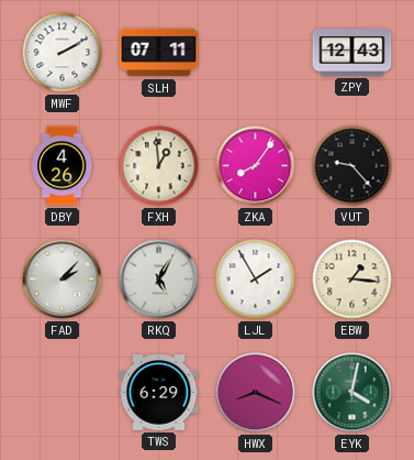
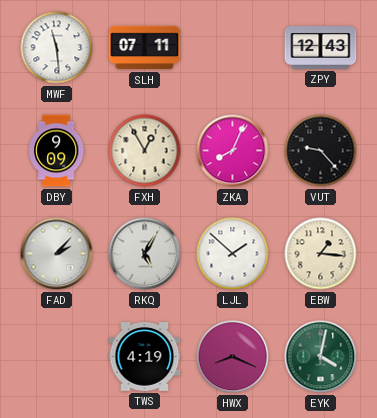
MWF: 2:10 -> 11:29 (57, 48)
DBY: 4:26 -> 9:09 (57, 151)
FXH: 12:59 -> 12:55 (145, 151)
ZKA: 8:06 -> 8:04 (233, 151)
LJL: 1:55 -> 1:52 (233, 254)
TWS: 6:29 -> 4:19 (145, 357)
